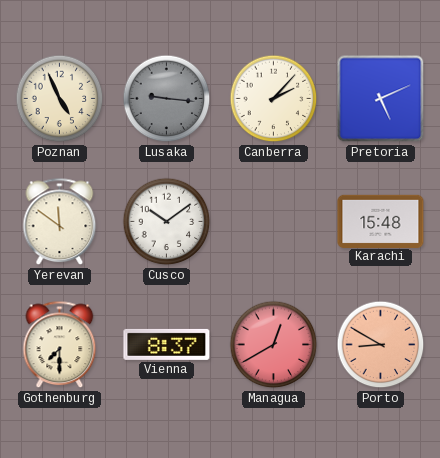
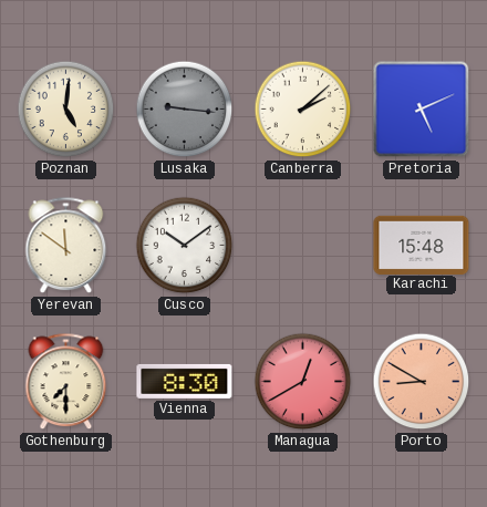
Poznan: 4:56 -> 5:01 (66, 110)
Canberra: 2:07 -> 2:08 (303, 110)
Vienna: 8:37 -> 8:30 (185, 381)
